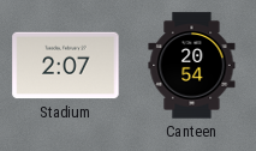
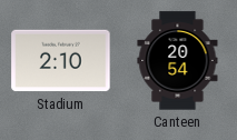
Stadium: 2:07 -> 2:10 (61, 61)
